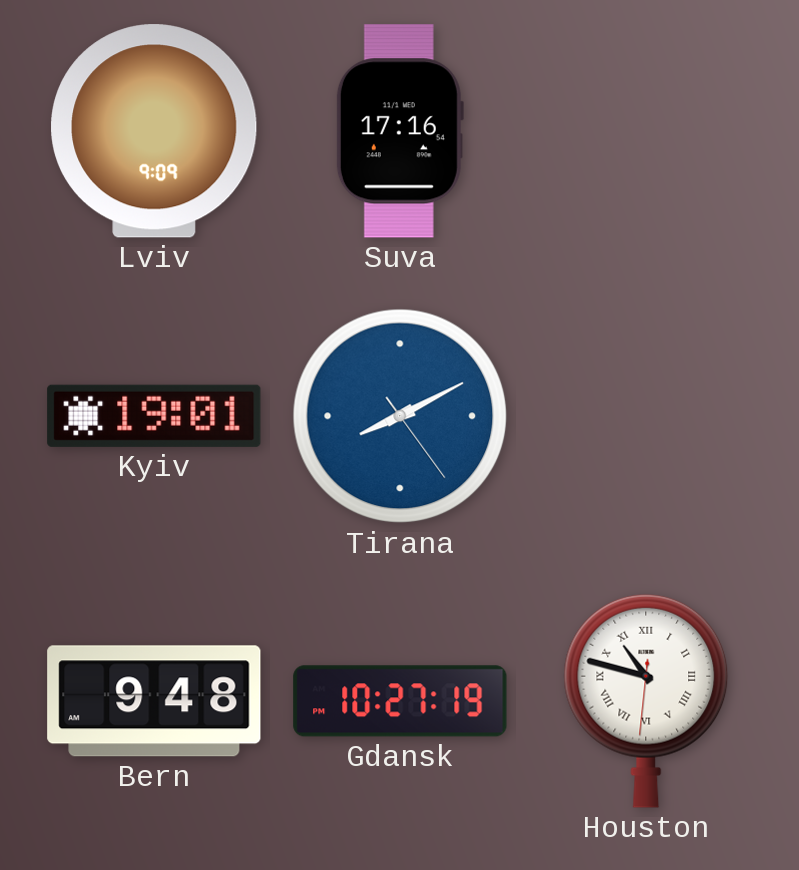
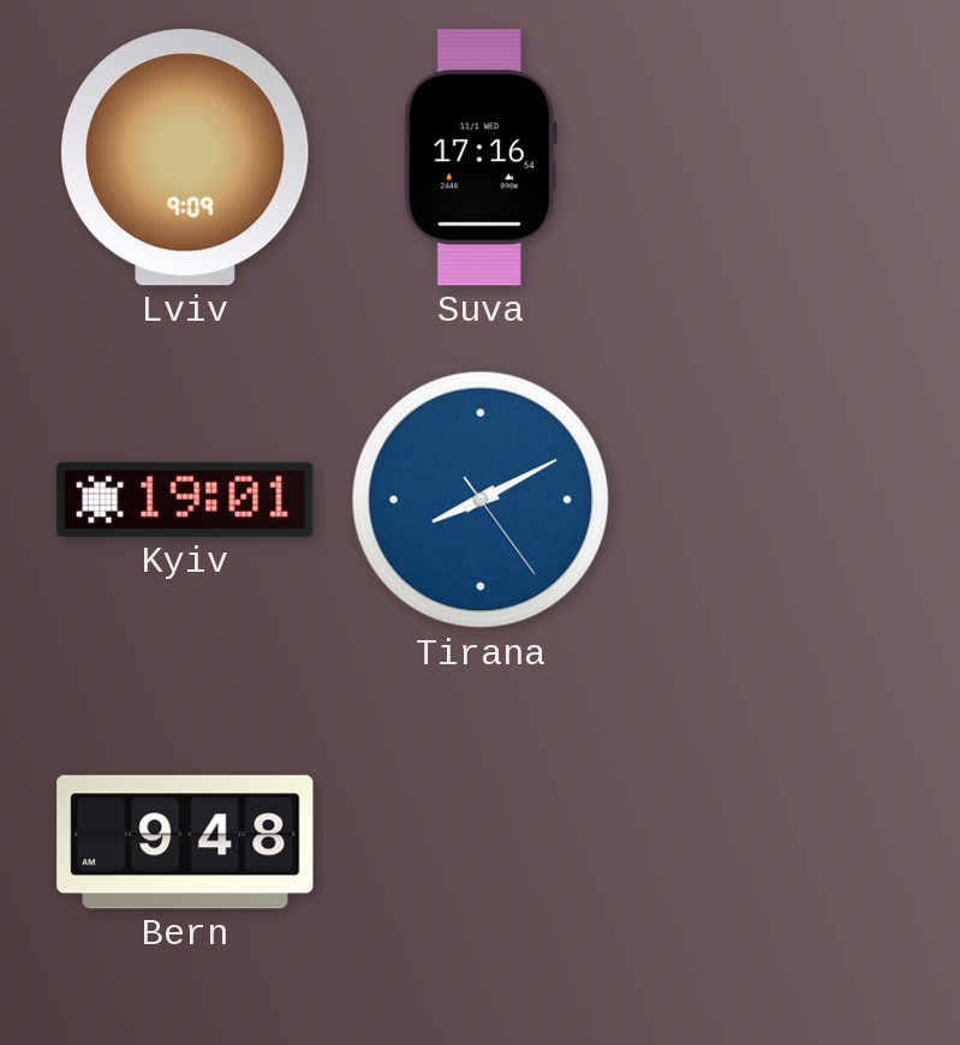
Gdansk: 10:27 -> none (400, 701)
Houston: 10:47 -> none (646, 701)
